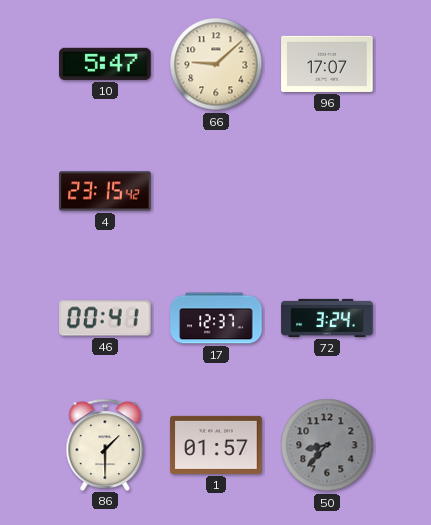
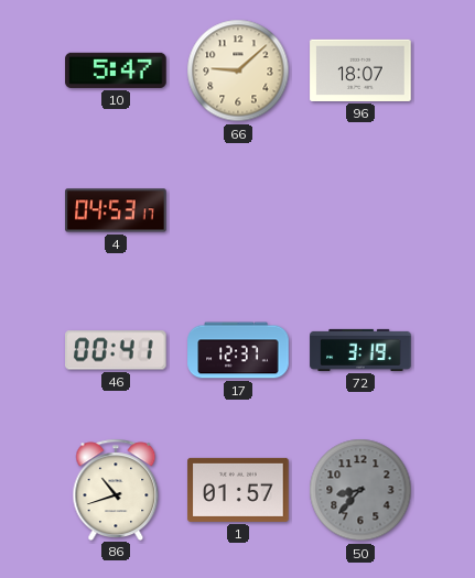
96: 17:07 -> 18:07 (360, 70)
4: 23:15 -> 04:53 (116, 210)
72: 3:24 -> 3:19 (360, 350)
86: 1:30 -> 10:42 (116, 489)
